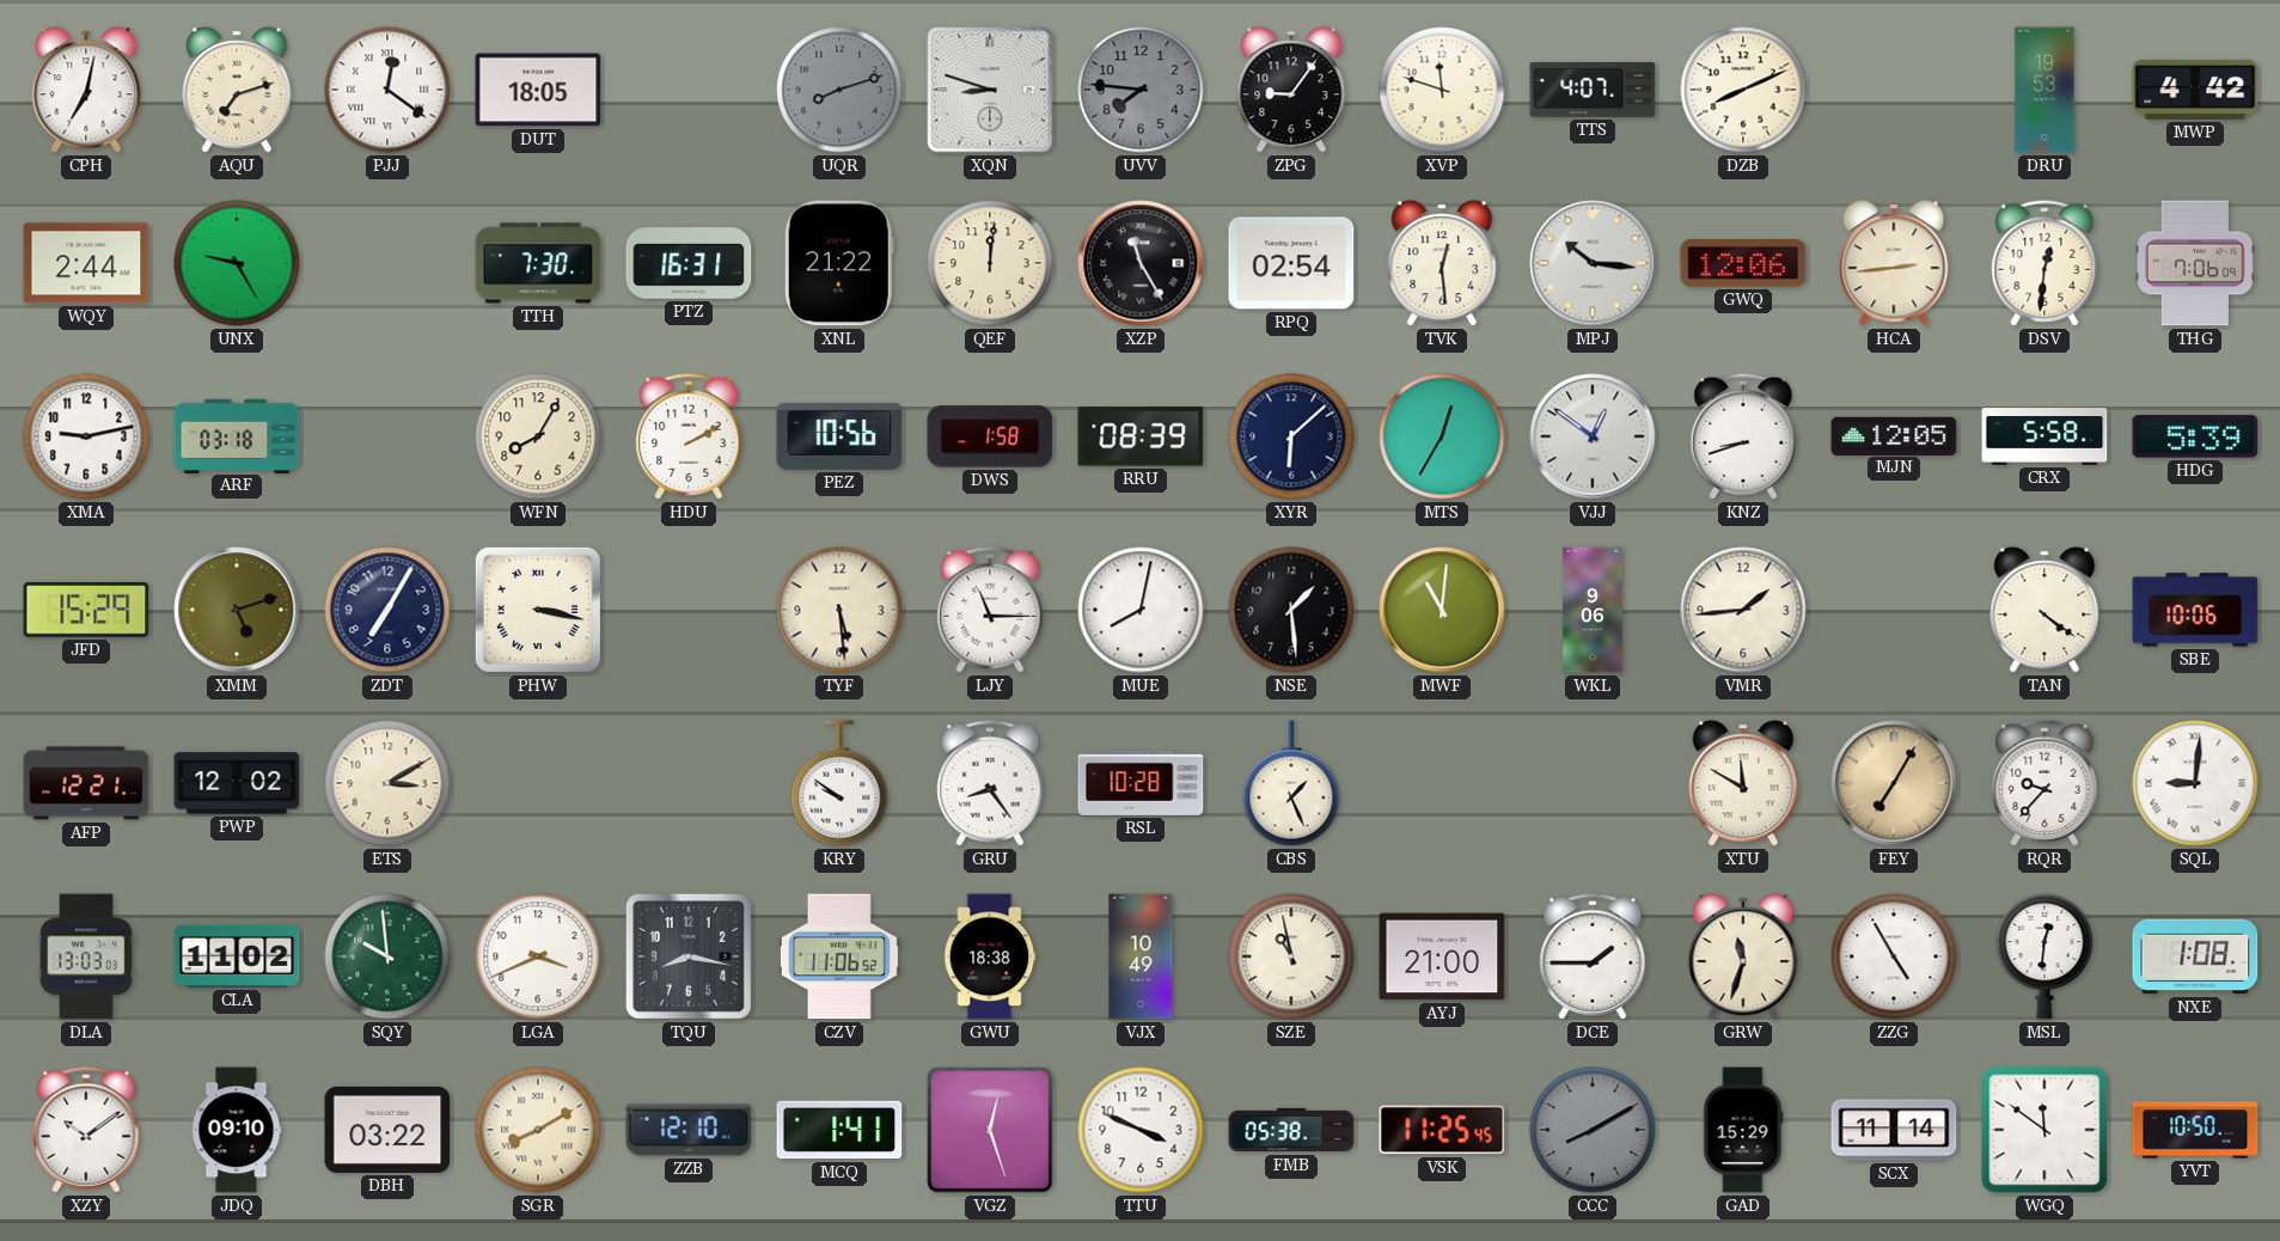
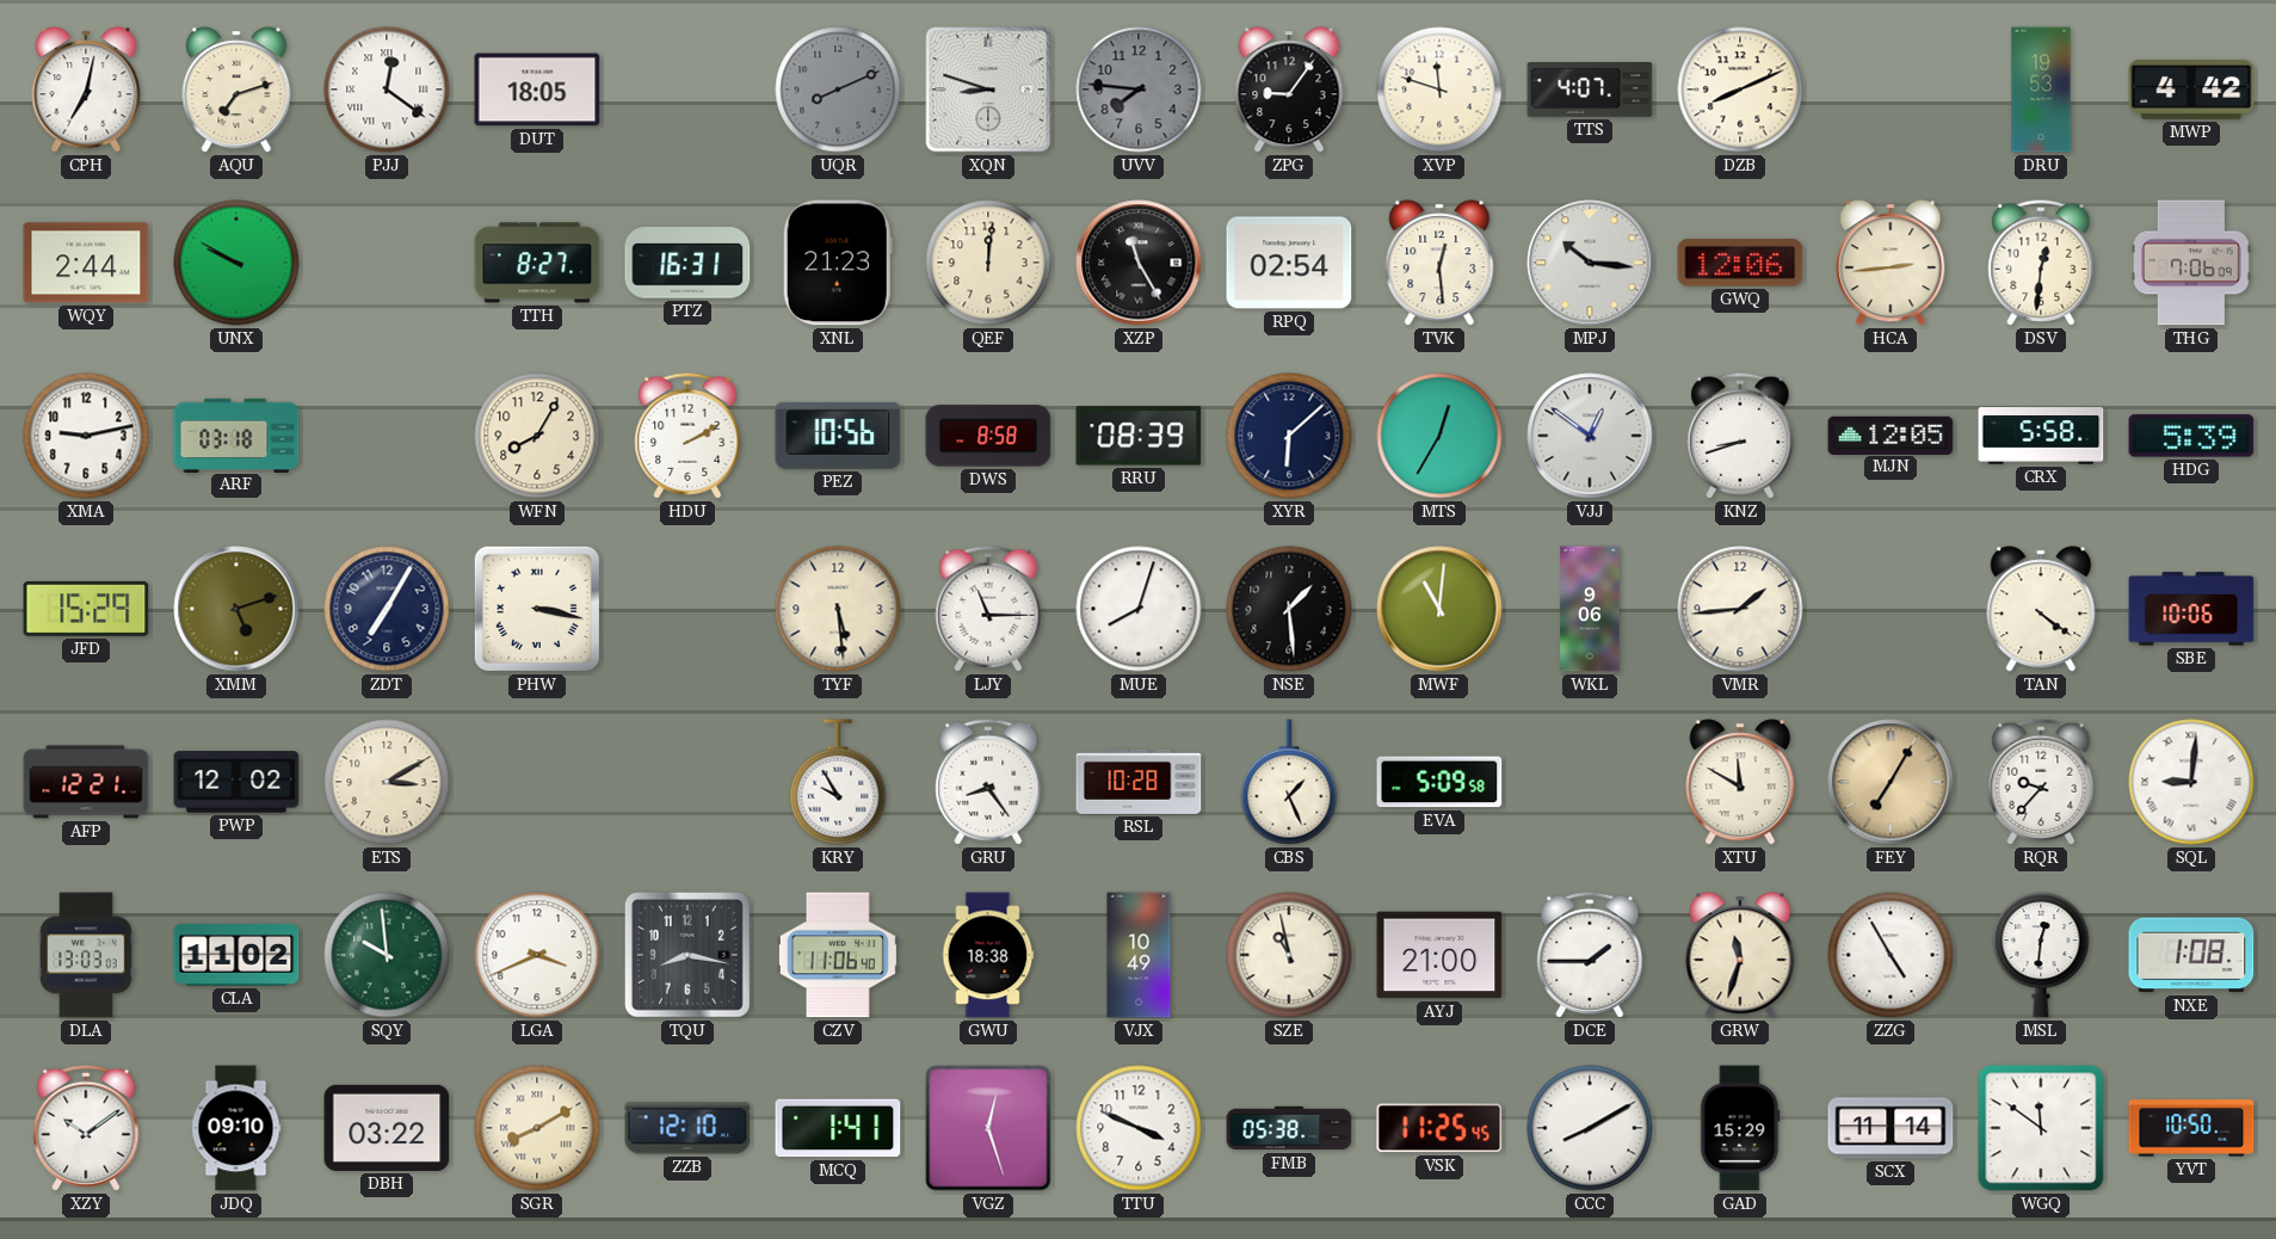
UQR: 8:12 -> 8:11 (838, 90)
UNX: 9:25 -> 9:50 (236, 263)
TTH: 7:30 -> 8:27 (537, 263)
XNL: 21:22 -> 21:23 (838, 263)
DWS: 1:58 -> 8:58 (988, 436)
MUE: 8:02 -> 8:03 (1139, 609)
KRY: 9:51 -> 9:55 (838, 782)
EVA: none -> 5:09 (1439, 782)
CZV: 11:06:52 -> 11:06:40 (838, 955)
CCC dial: grey -> white (1590, 1128)
